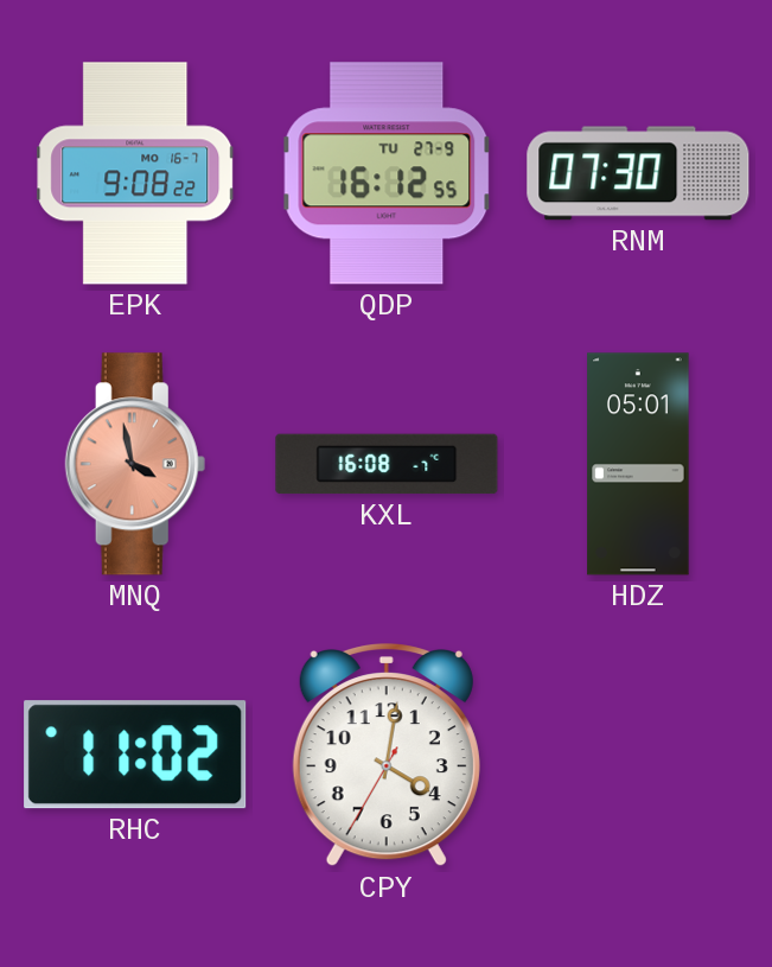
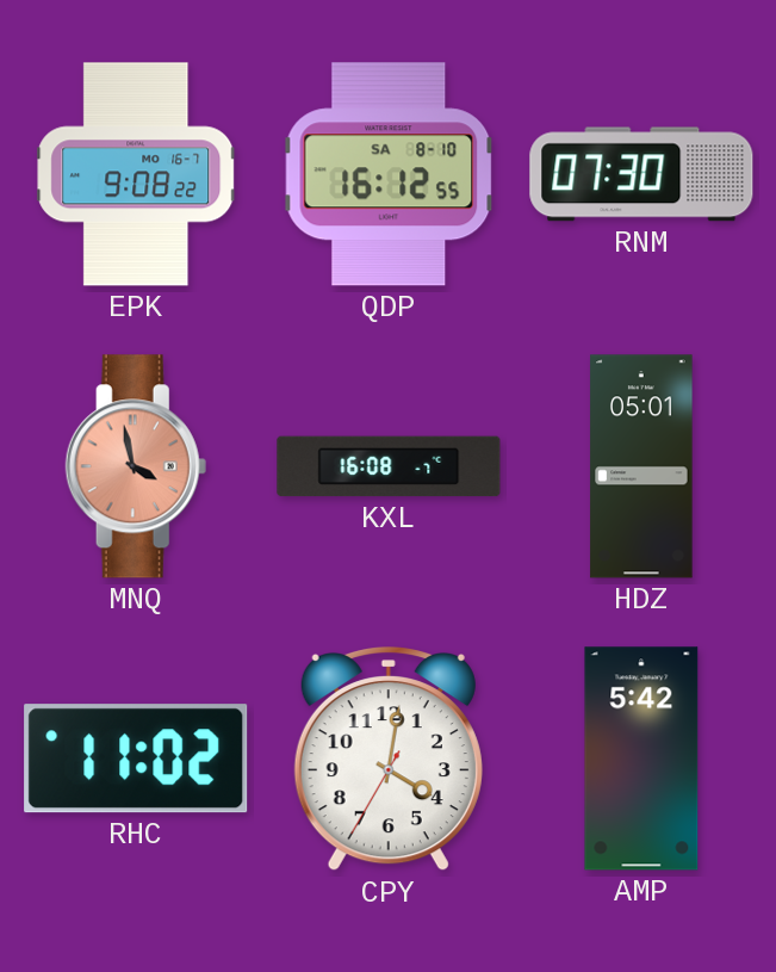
QDP date: TU 27-9 -> SA 8-10 (389, 174)
AMP: none -> 5:42 (641, 759)
